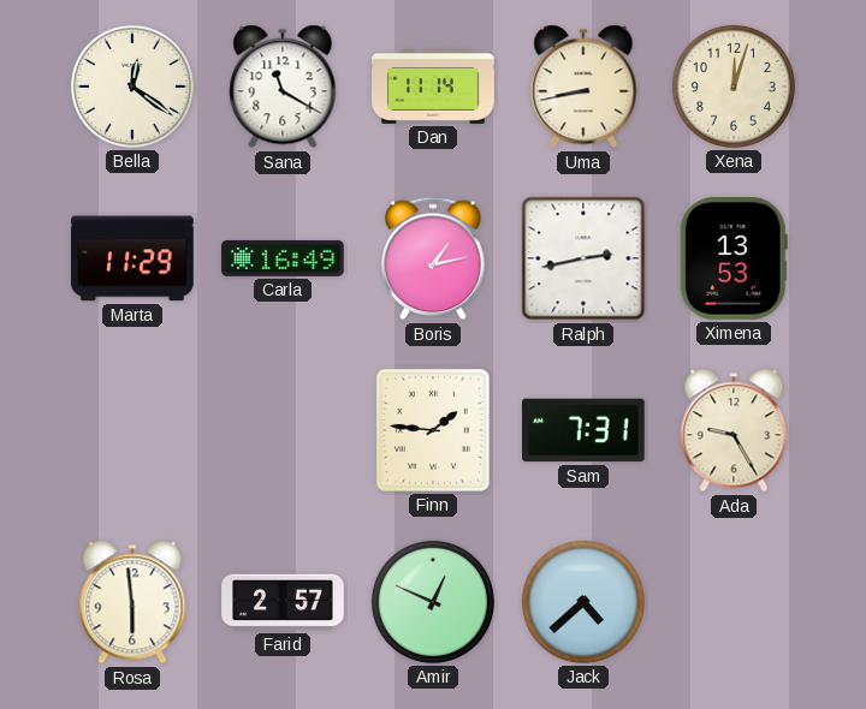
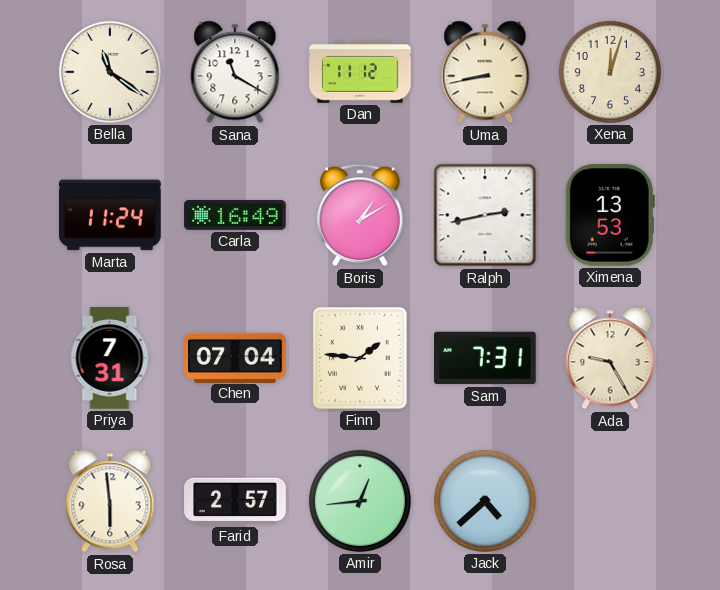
Bella: 12:21 -> 11:21 (110, 72)
Dan: 11:14 -> 11:12 (360, 72)
Marta: 11:29 -> 11:24 (110, 215)
Boris: 1:13 -> 1:10 (360, 215)
Priya: none -> 7:31 (110, 358)
Chen: none -> 07:04 (235, 357)
Amir: 12:49 -> 12:44 (360, 501)
